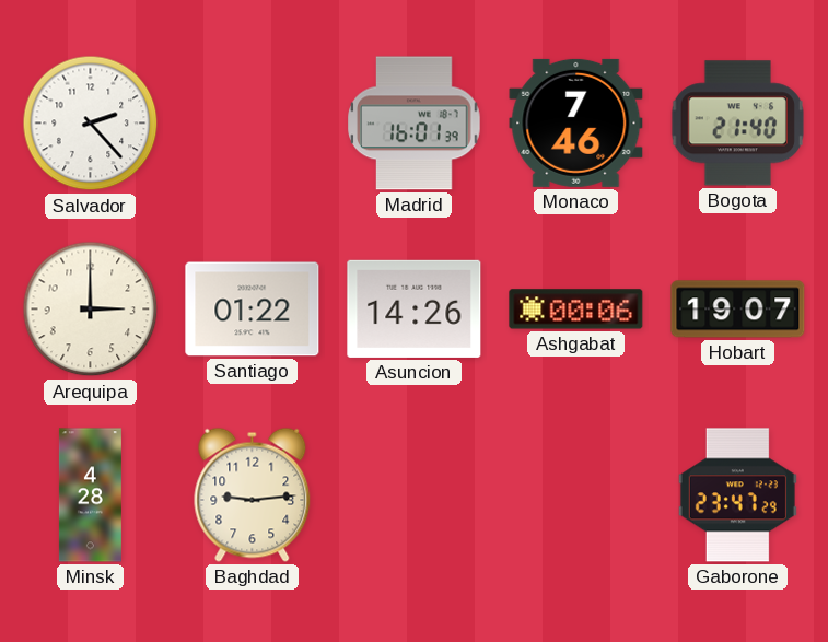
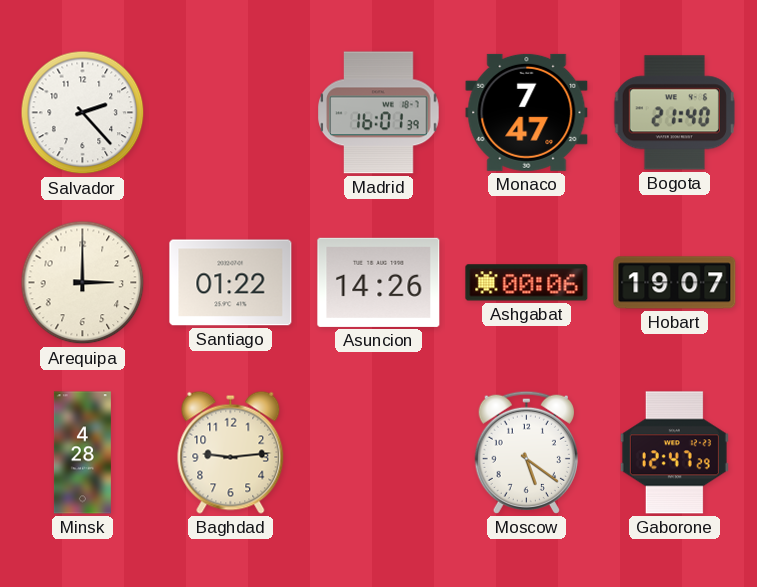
Monaco: 7:46 -> 7:47 (527, 112)
Moscow: none -> 5:21 (526, 452)
Gaborone: 23:47 -> 12:47 (674, 453)
